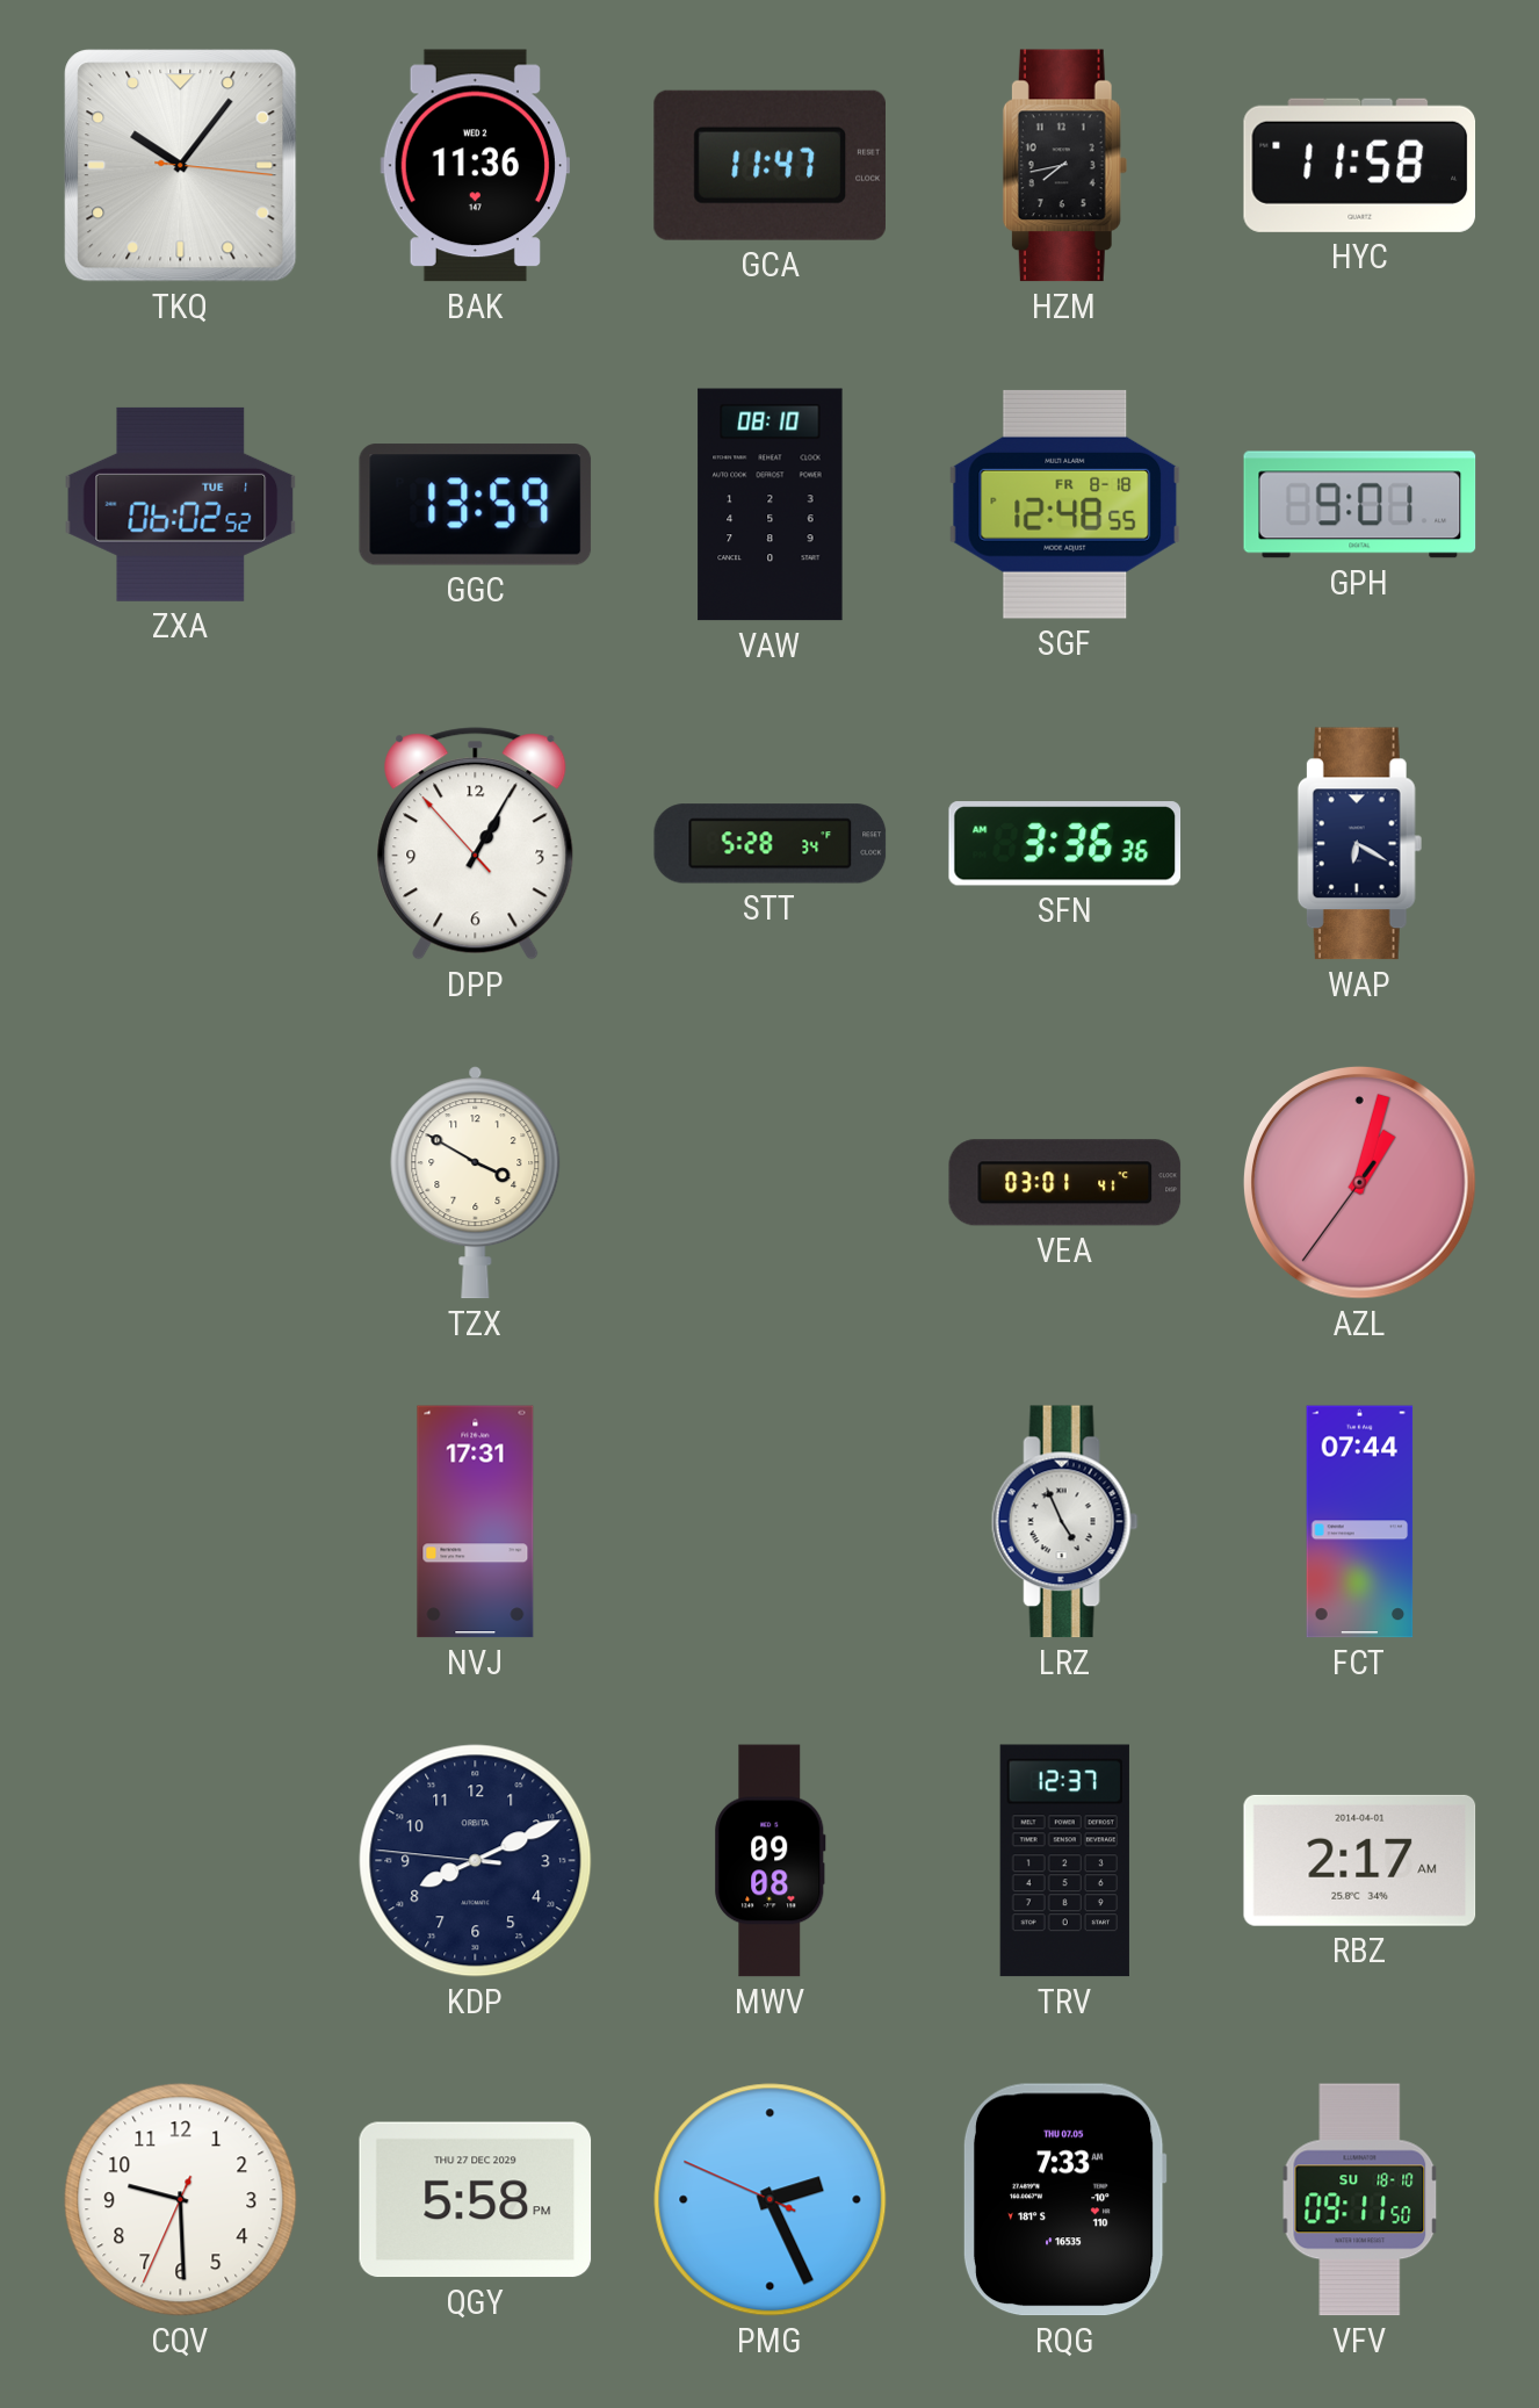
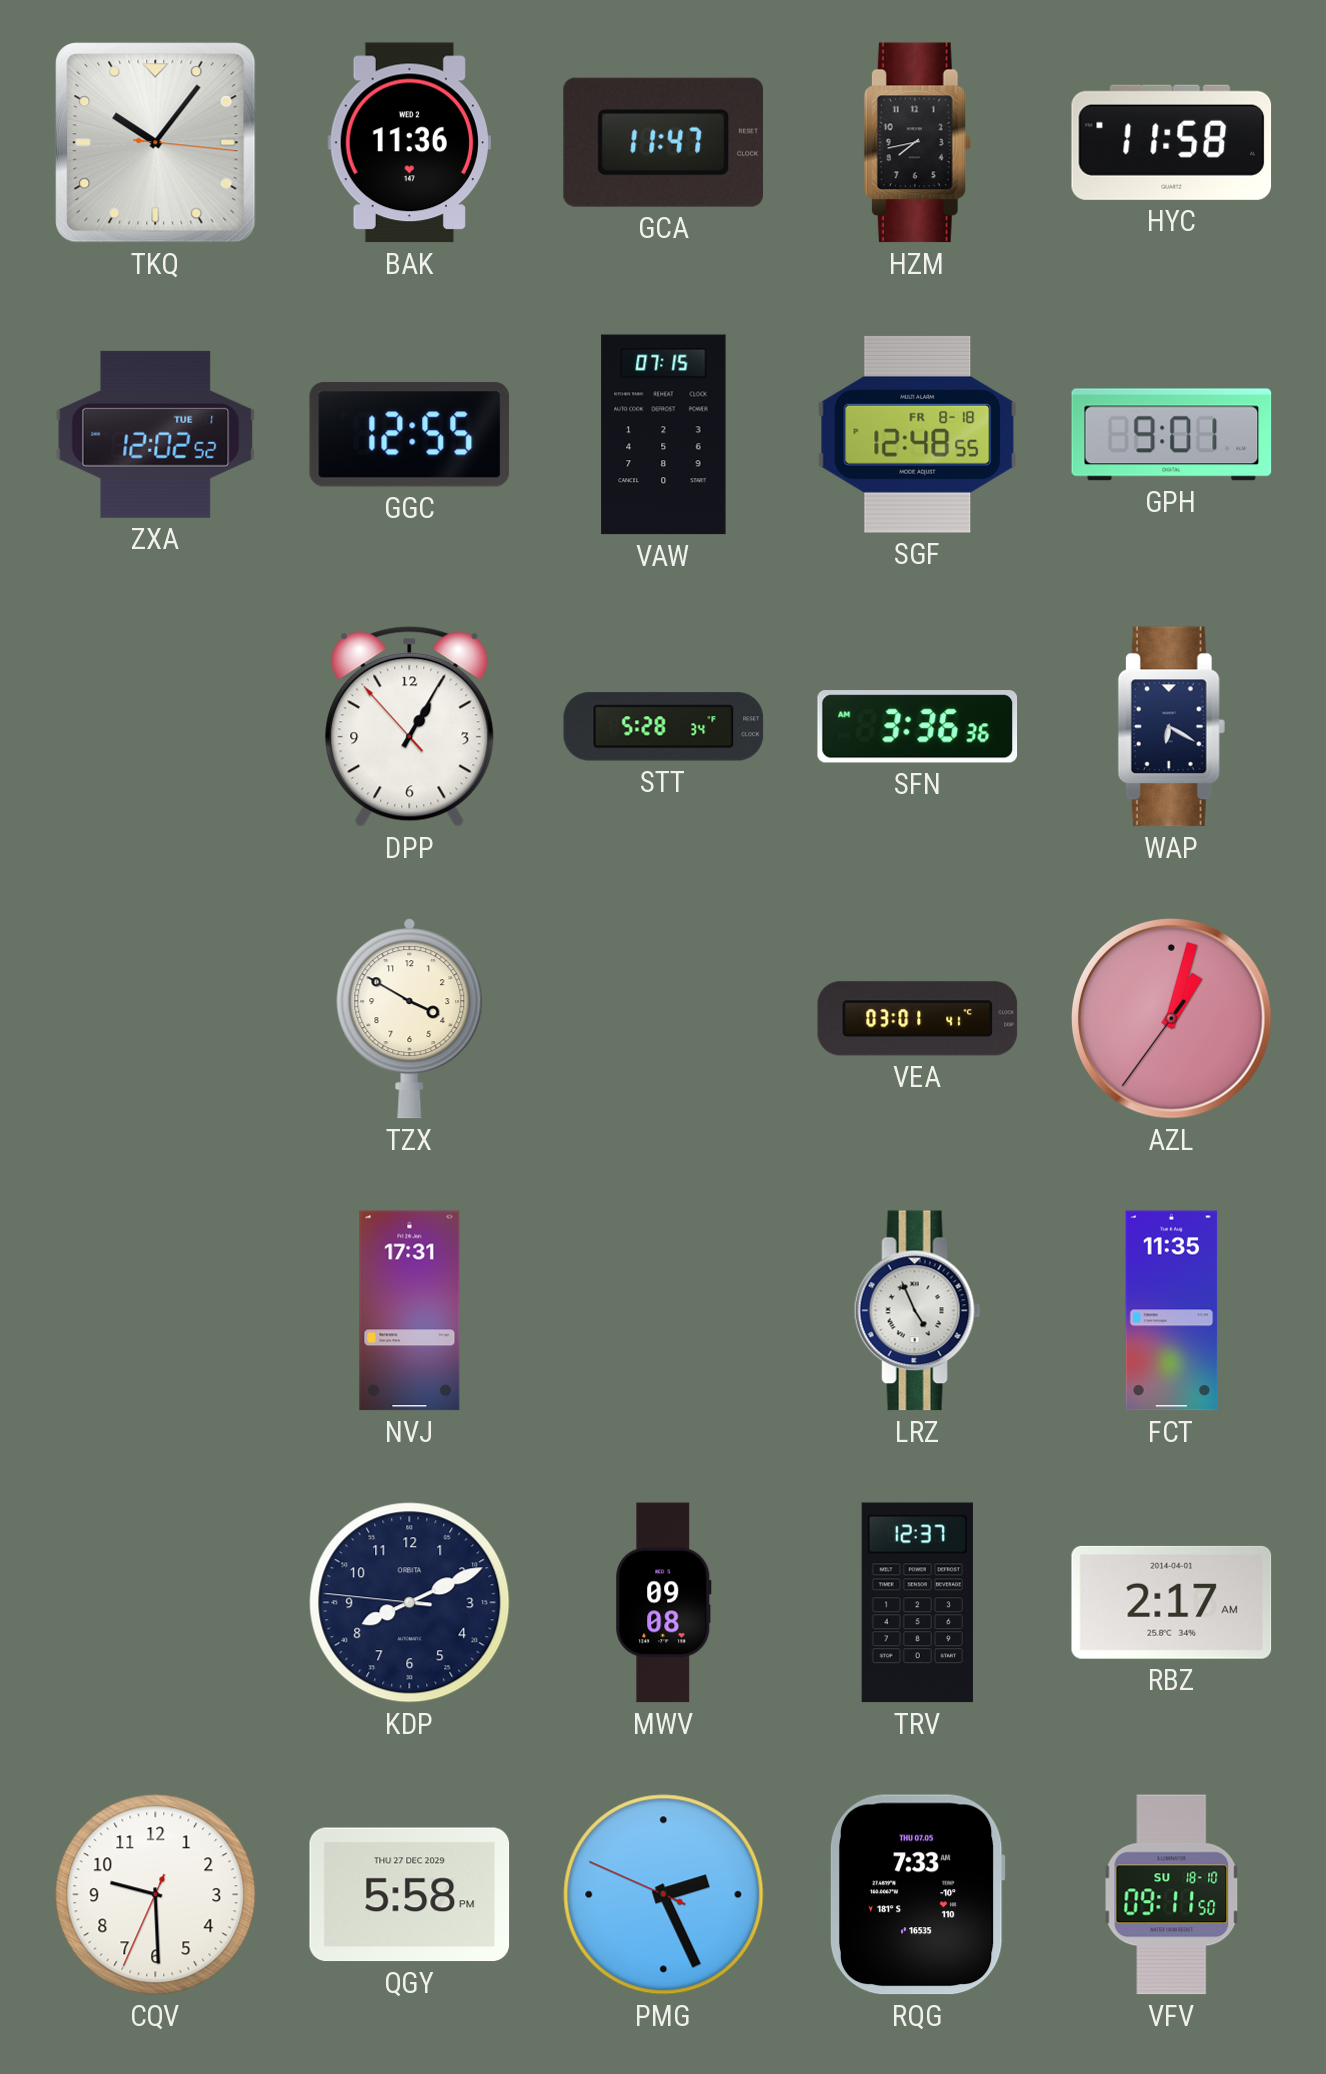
ZXA: 06:02 -> 12:02 (156, 434)
GGC: 13:59 -> 12:55 (410, 435)
VAW: 08:10 -> 07:15 (664, 435)
FCT: 07:44 -> 11:35 (1172, 1311)
